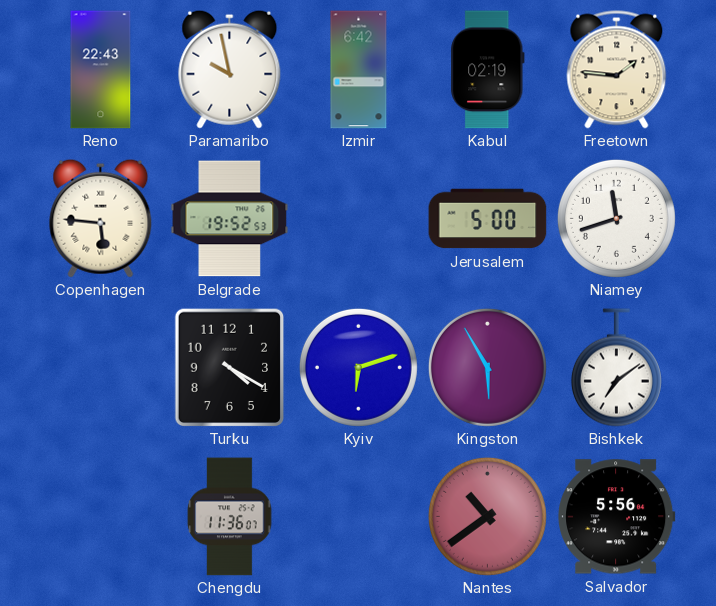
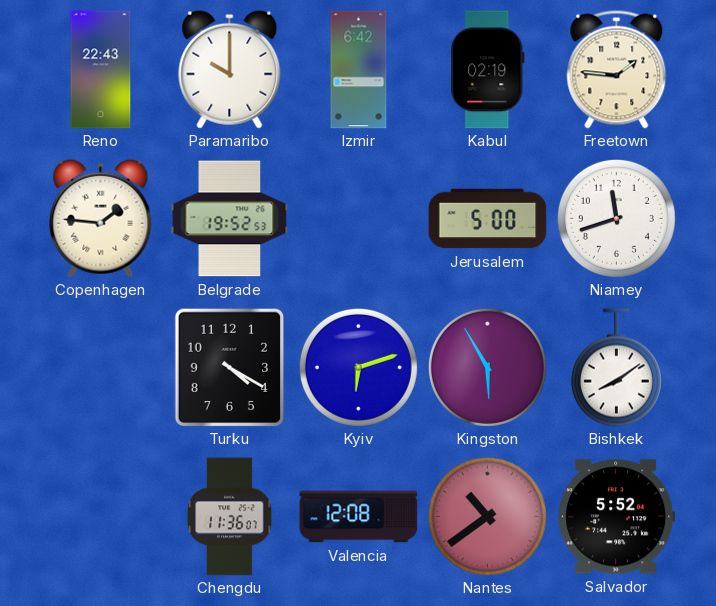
Paramaribo: 9:58 -> 10:00 (230, 69)
Copenhagen: 5:46 -> 1:46 (101, 218)
Bishkek: 7:09 -> 8:09 (616, 368)
Valencia: none -> 12:08 (359, 517)
Salvador: 5:56 -> 5:52 (617, 517)
